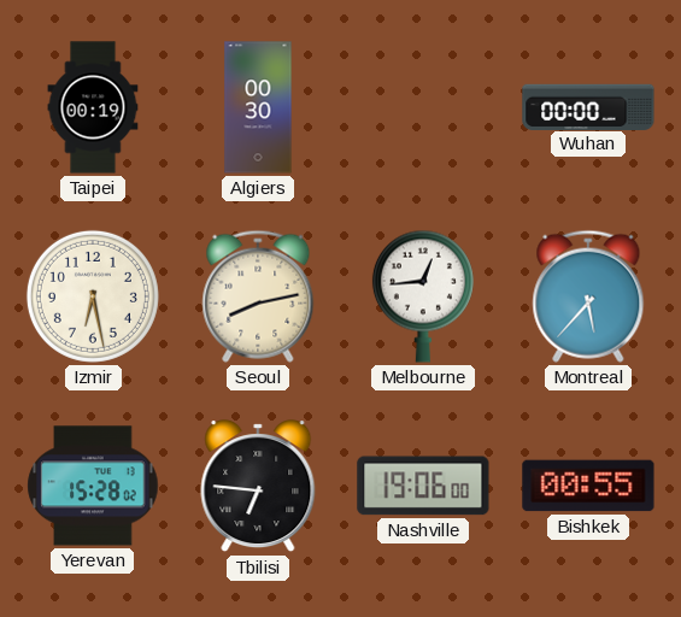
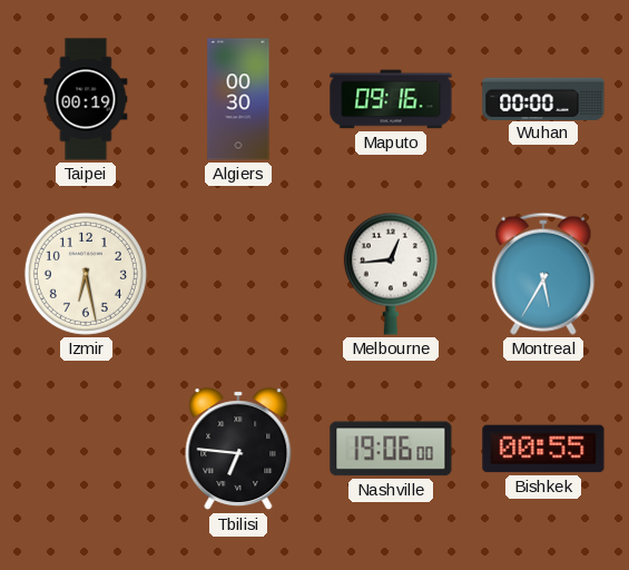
Maputo: none -> 09:16 (391, 99)
Seoul: 8:13 -> none (258, 296)
Montreal: 5:37 -> 5:35 (543, 274)
Yerevan: 15:28 -> none (93, 486)
